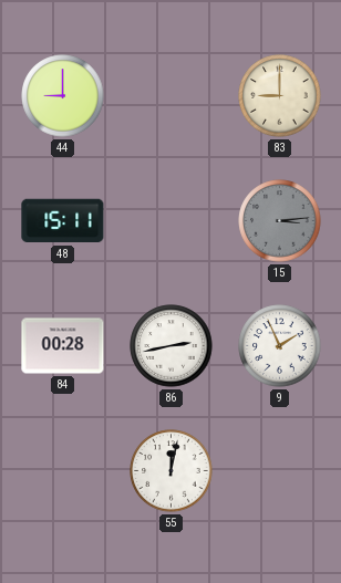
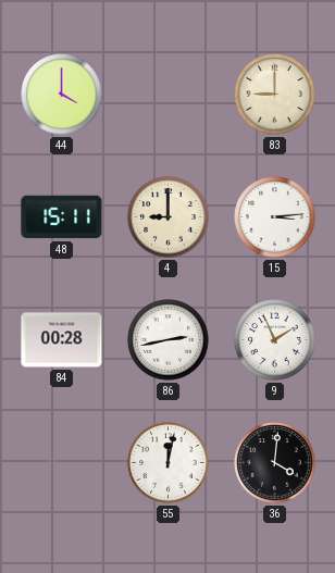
44: 9:00 -> 4:00 (62, 95)
4: none -> 9:00 (169, 217)
15 dial: grey -> white (275, 217)
36: none -> 4:01 (275, 463)
